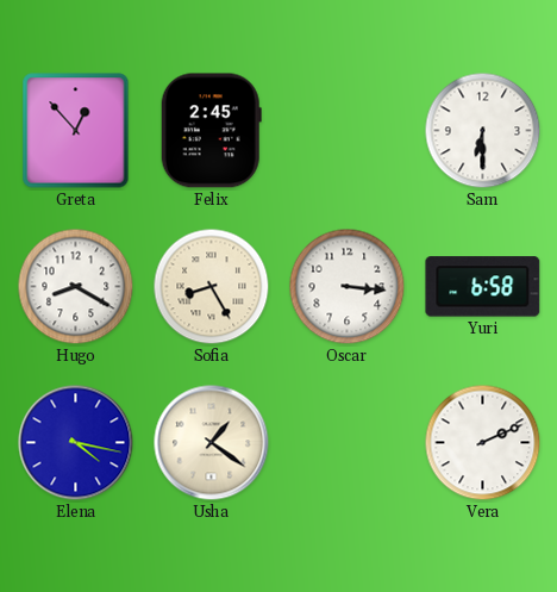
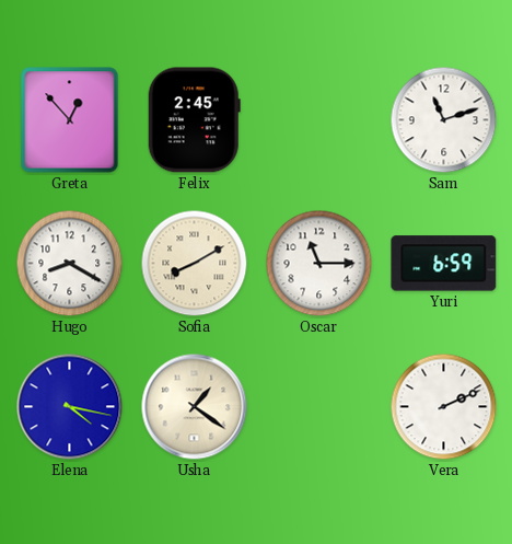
Sam: 6:30 -> 11:12 (444, 120)
Sofia: 8:25 -> 8:10 (195, 264)
Oscar: 3:16 -> 11:15 (319, 264)
Yuri: 6:58 -> 6:59 (444, 264)
